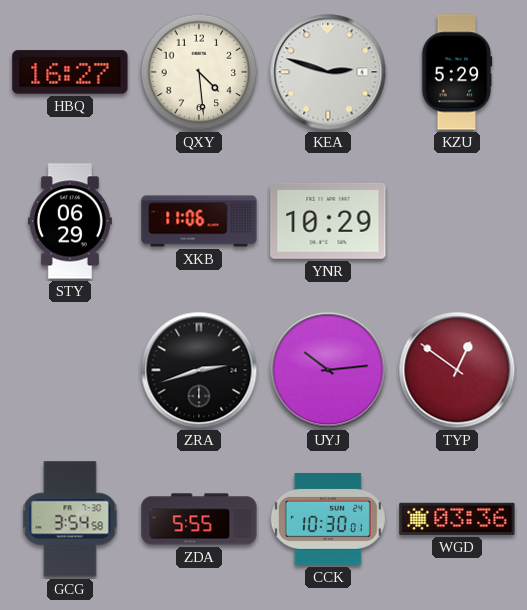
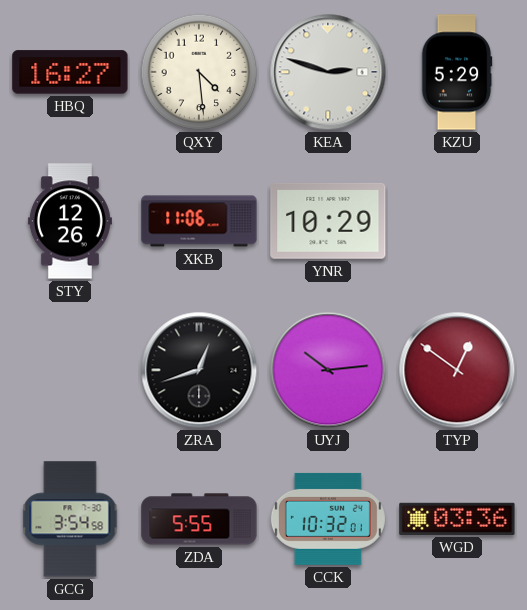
STY: 06:29 -> 12:26 (70, 221)
ZRA: 2:42 -> 12:42 (199, 370)
CCK: 10:30 -> 10:32 (328, 519)
